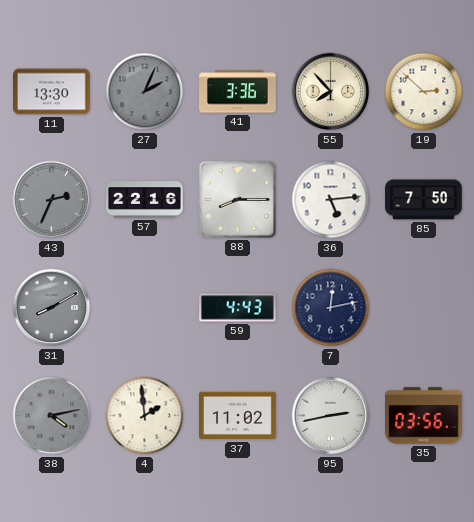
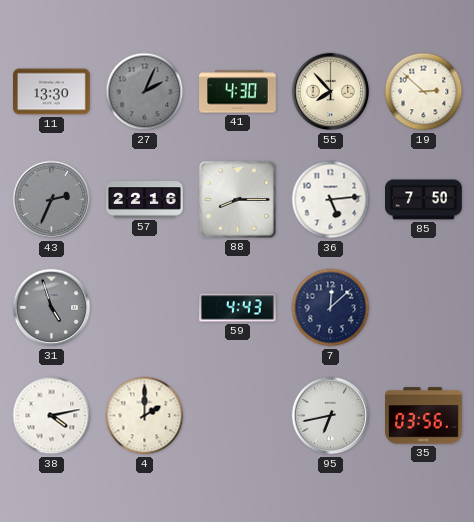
41: 3:36 -> 4:30 (238, 92)
31: 8:10 -> 4:57 (52, 308)
7: 12:13 -> 12:08 (331, 308)
38 dial: grey -> white (52, 416)
4: 1:59 -> 2:00 (145, 416)
37: 11:02 -> none (238, 416)
95: 2:43 -> 6:43 (331, 416)
